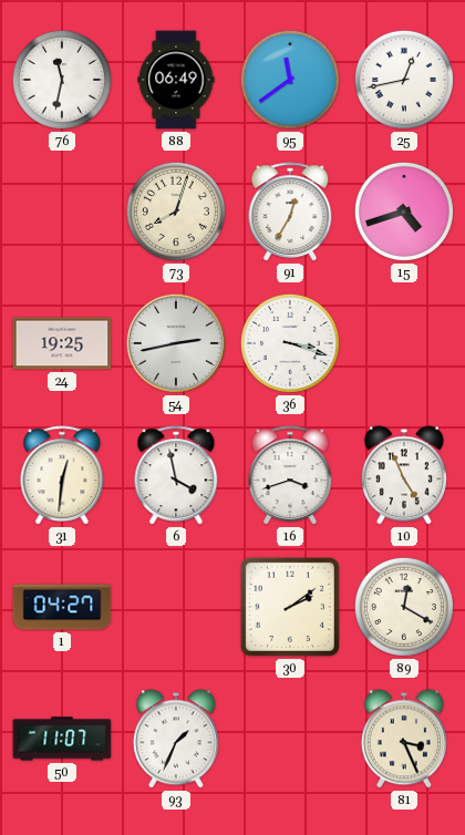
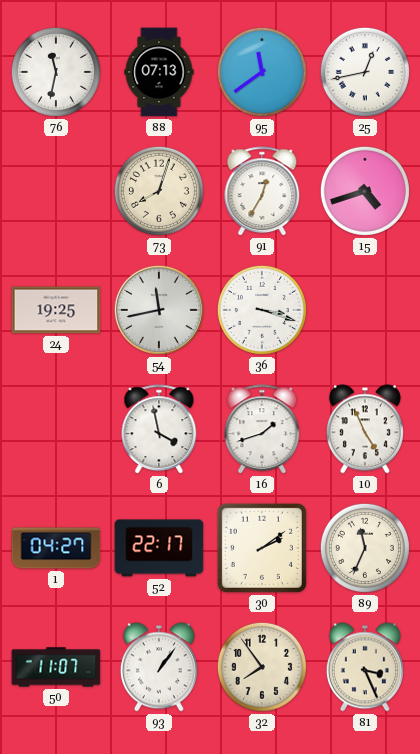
88: 06:49 -> 07:13 (159, 72)
54: 2:43 -> 11:43 (159, 310)
31: 12:31 -> none (62, 476)
16: 3:42 -> 1:42 (262, 430)
52: none -> 22:17 (159, 548)
89: 12:20 -> 11:34 (365, 548)
93: 1:34 -> 1:06 (159, 667)
32: none -> 7:54 (262, 667)
